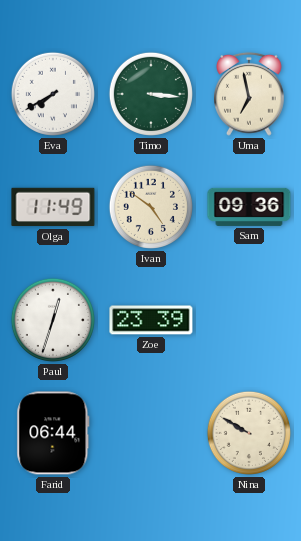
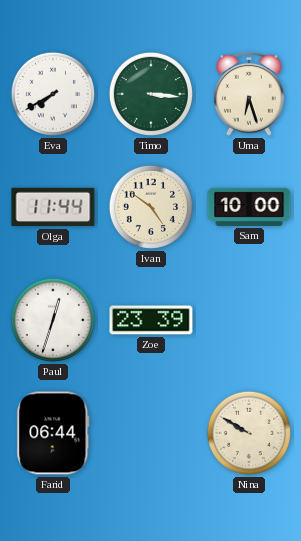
Uma: 6:58 -> 6:27 (250, 94)
Olga: 11:49 -> 11:44 (53, 207)
Sam: 09:36 -> 10:00 (249, 207)
